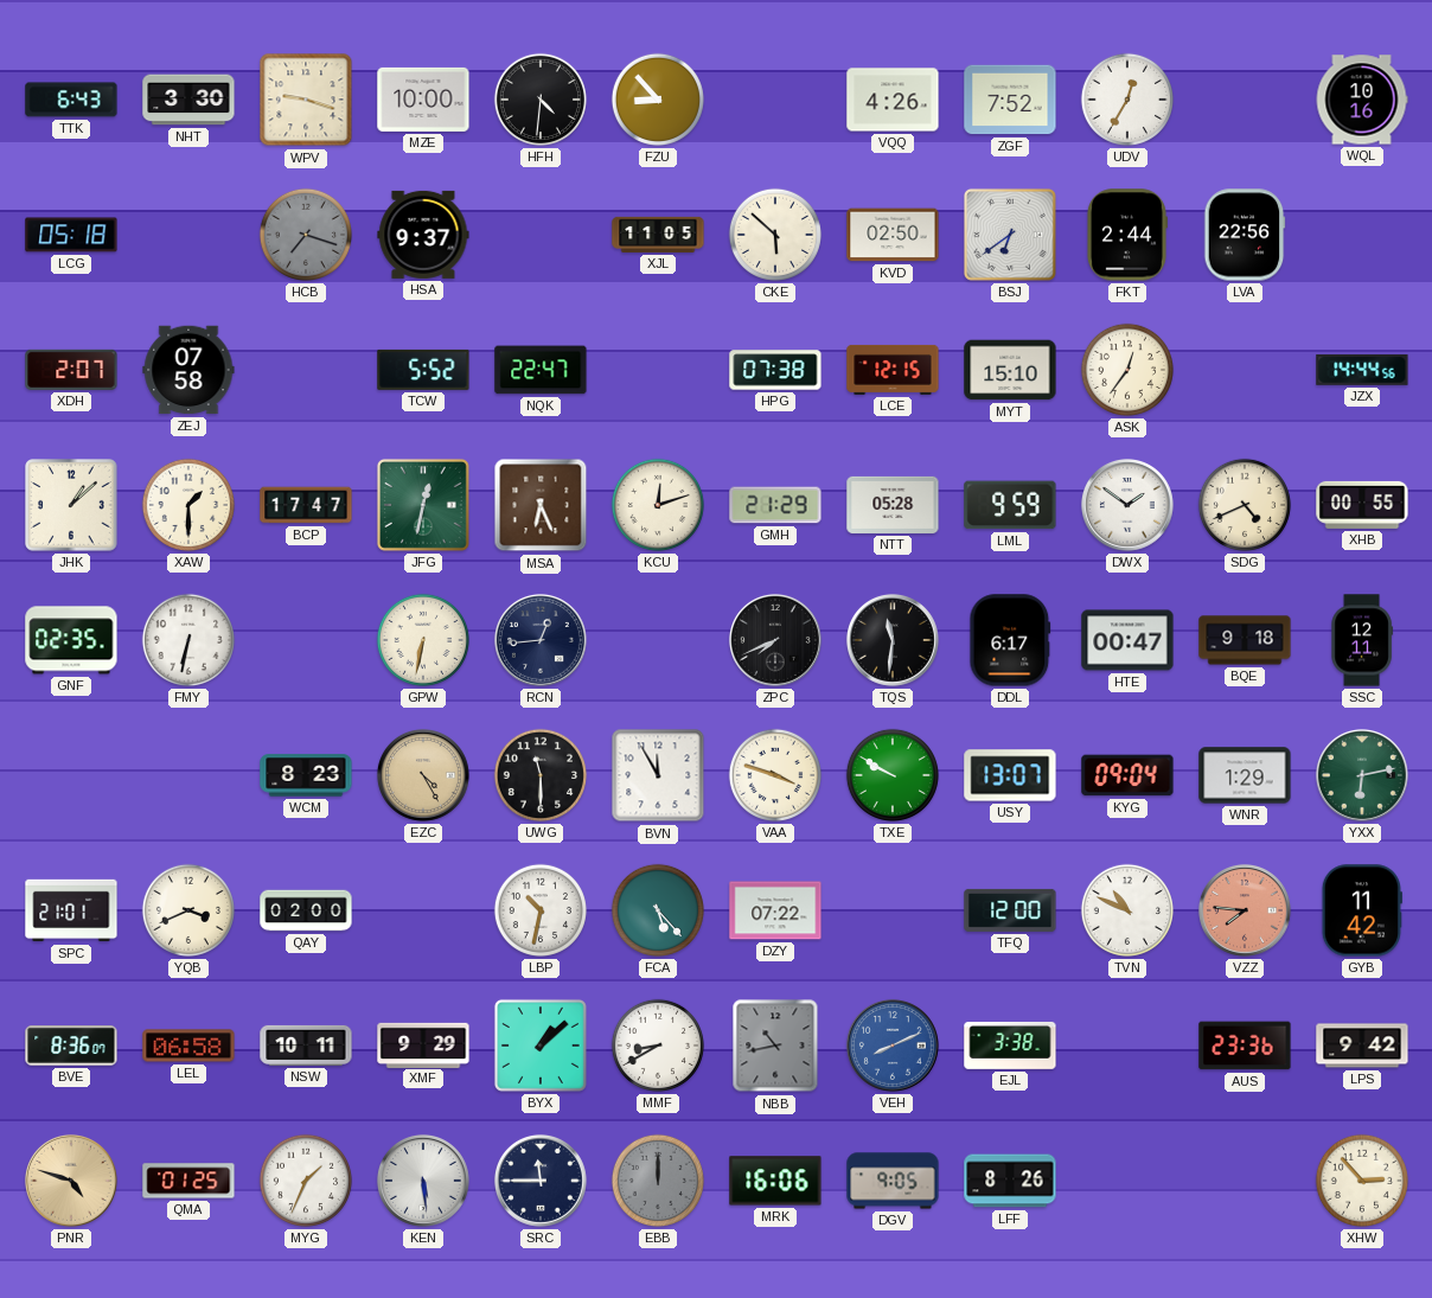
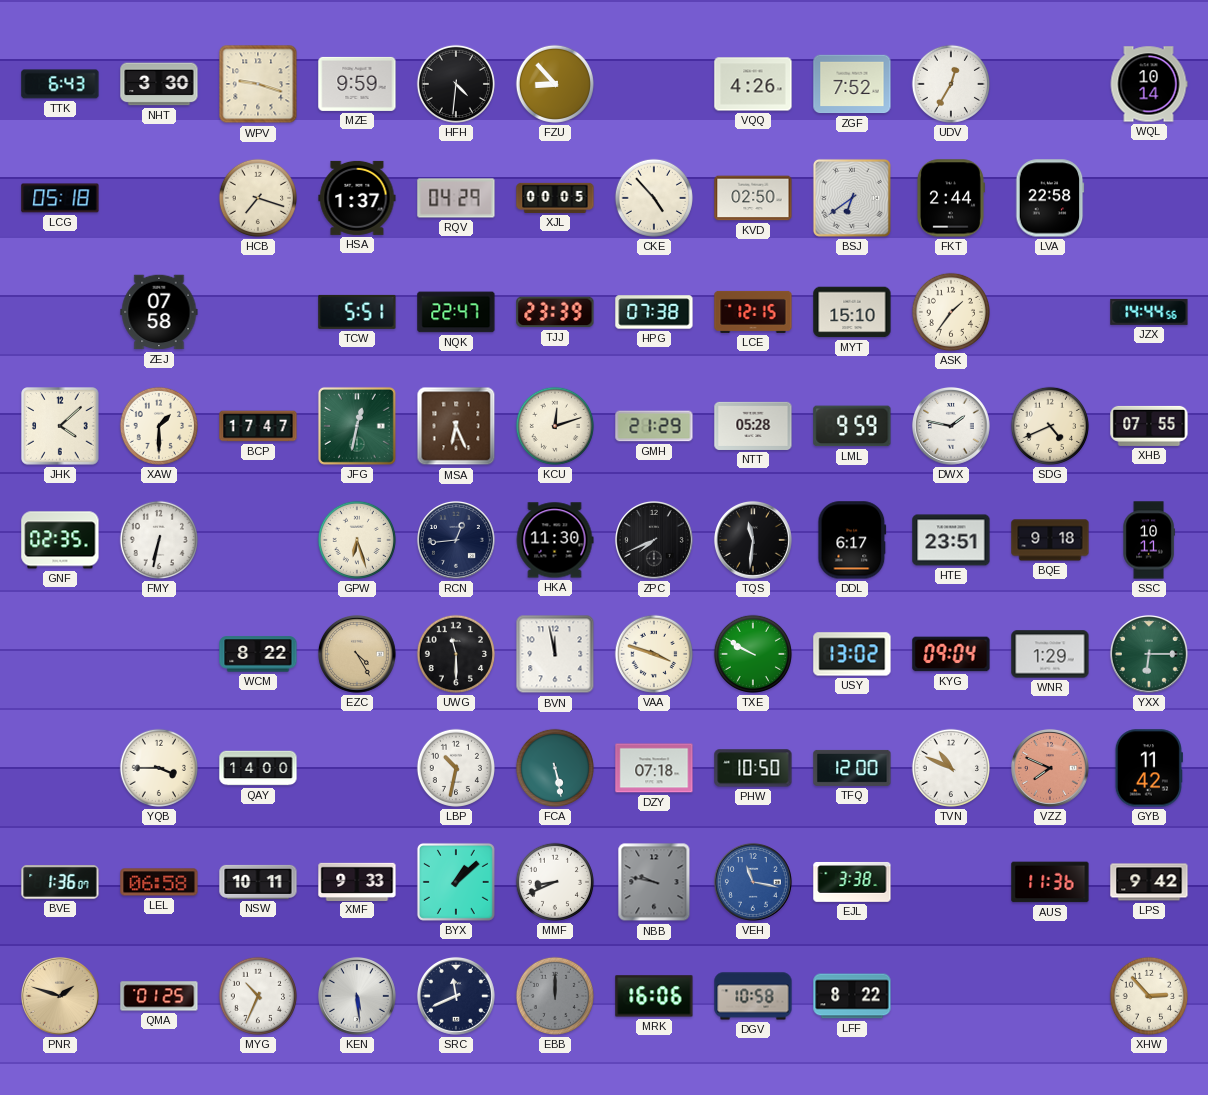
MZE: 10:00 -> 9:59 (357, 84)
WQL: 10:16 -> 10:14 (1149, 84)
HCB dial: grey -> cream (258, 198)
HSA: 9:37 -> 1:37 (357, 198)
RQV: none -> 04:29 (456, 198)
XJL: 11:05 -> 00:05 (555, 198)
CKE: 5:52 -> 4:53 (654, 198)
LVA: 22:56 -> 22:58 (1050, 198)
XDH: 2:07 -> none (71, 370)
TCW: 5:52 -> 5:51 (357, 312)
TJJ: none -> 23:39 (555, 312)
ASK: 12:36 -> 1:36 (951, 312)
JHK: 1:08 -> 4:08 (60, 426)
DWX: 1:51 -> 1:47 (951, 426)
XHB: 00:55 -> 07:55 (1149, 426)
GPW: 6:32 -> 6:27 (357, 540)
HKA: none -> 11:30 (555, 540)
HTE: 00:47 -> 23:51 (951, 540)
SSC: 12:11 -> 10:11 (1149, 540)
WCM: 8:23 -> 8:22 (258, 654)
BVN: 11:55 -> 11:58 (555, 654)
USY: 13:07 -> 13:02 (852, 654)
YXX: 6:13 -> 6:15 (1149, 654)
SPC: 21:01 -> none (71, 910)
YQB: 3:41 -> 3:45 (159, 768)
QAY: 02:00 -> 14:00 (258, 768)
FCA: 5:23 -> 5:28 (555, 768)
DZY: 07:22 -> 07:18 (654, 768)
PHW: none -> 10:50 (753, 768)
VZZ: 7:46 -> 7:49 (1050, 768)
BVE: 8:36 -> 1:36 (60, 882)
XMF: 9:29 -> 9:33 (357, 881)
MMF: 8:40 -> 8:41 (555, 882)
NBB: 10:43 -> 9:47 (654, 882)
VEH: 8:11 -> 11:17 (753, 882)
AUS: 23:36 -> 11:36 (1050, 882)
PNR: 4:48 -> 1:48 (60, 996)
MYG: 1:34 -> 10:34 (258, 996)
SRC: 11:45 -> 11:41 (456, 996)
DGV: 9:05 -> 10:58 (753, 996)
LFF: 8:26 -> 8:22 (852, 996)
